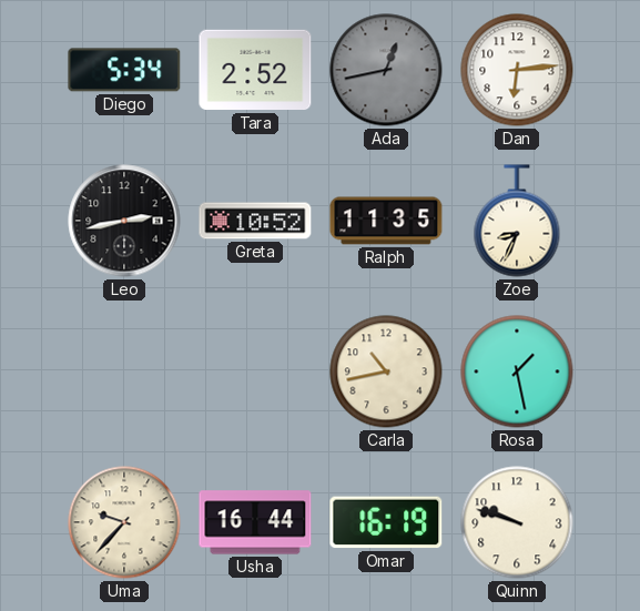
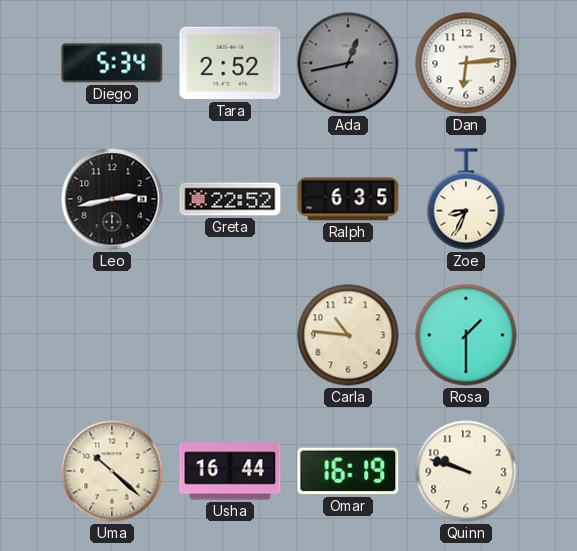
Greta: 10:52 -> 22:52 (230, 199)
Ralph: 11:35 -> 6:35 (348, 199)
Carla: 10:43 -> 10:46 (348, 335)
Rosa: 1:28 -> 1:30 (466, 335)
Uma: 9:37 -> 10:22 (112, 471)
